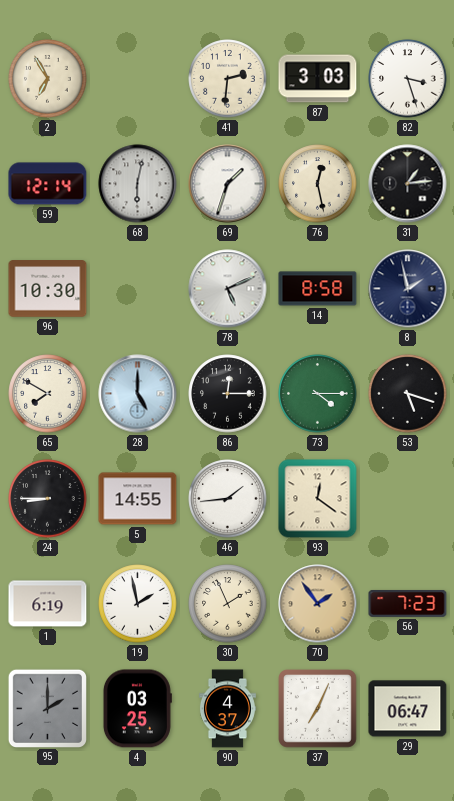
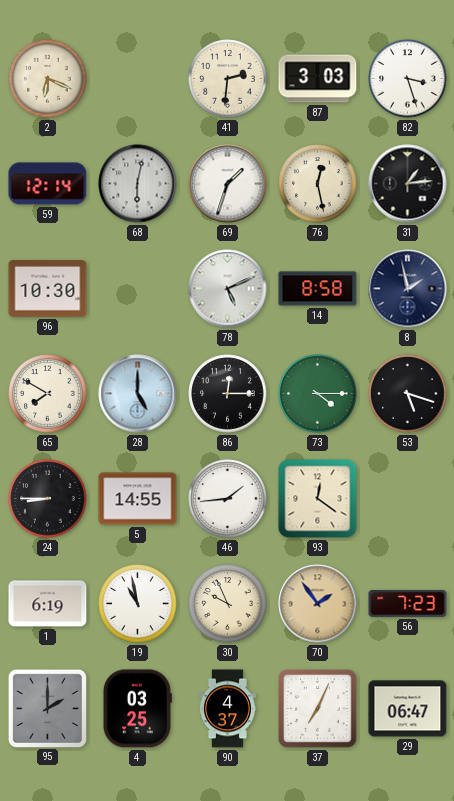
2: 6:55 -> 6:19 (48, 79)
19: 1:58 -> 10:58 (138, 604)
30: 1:56 -> 9:56 (228, 604)
